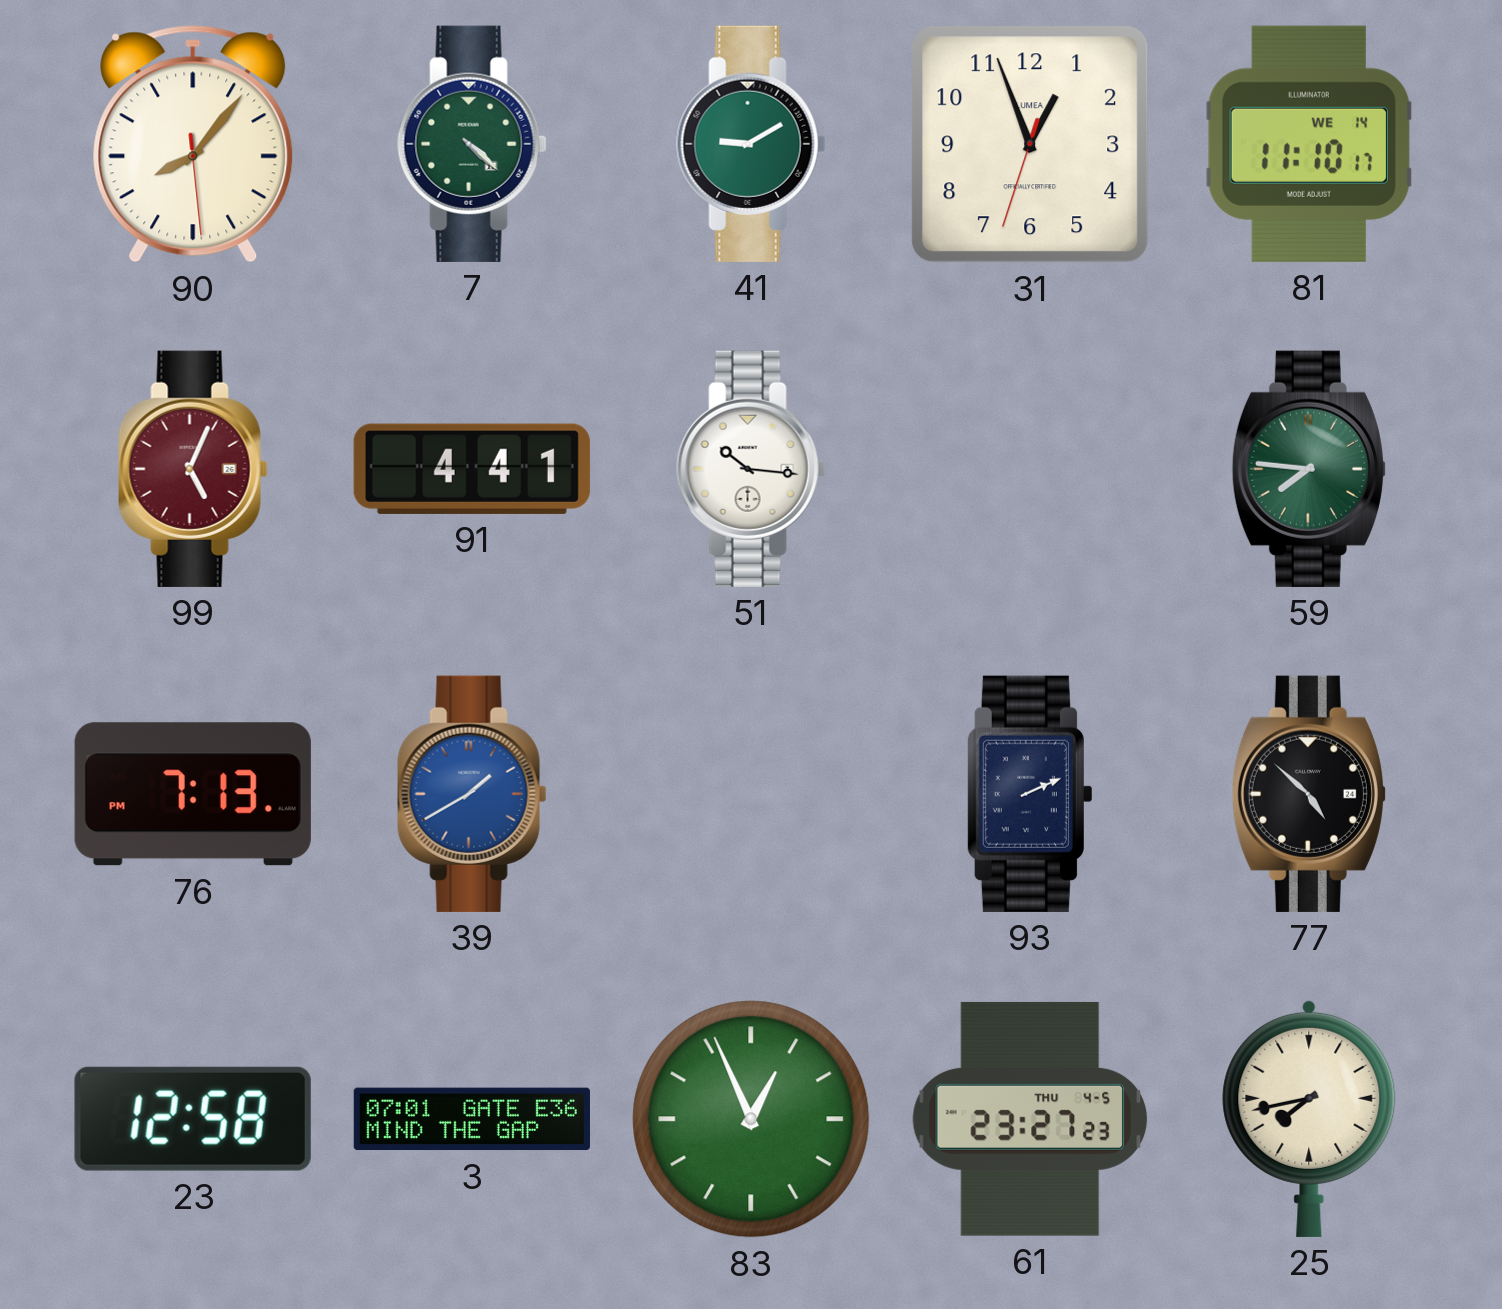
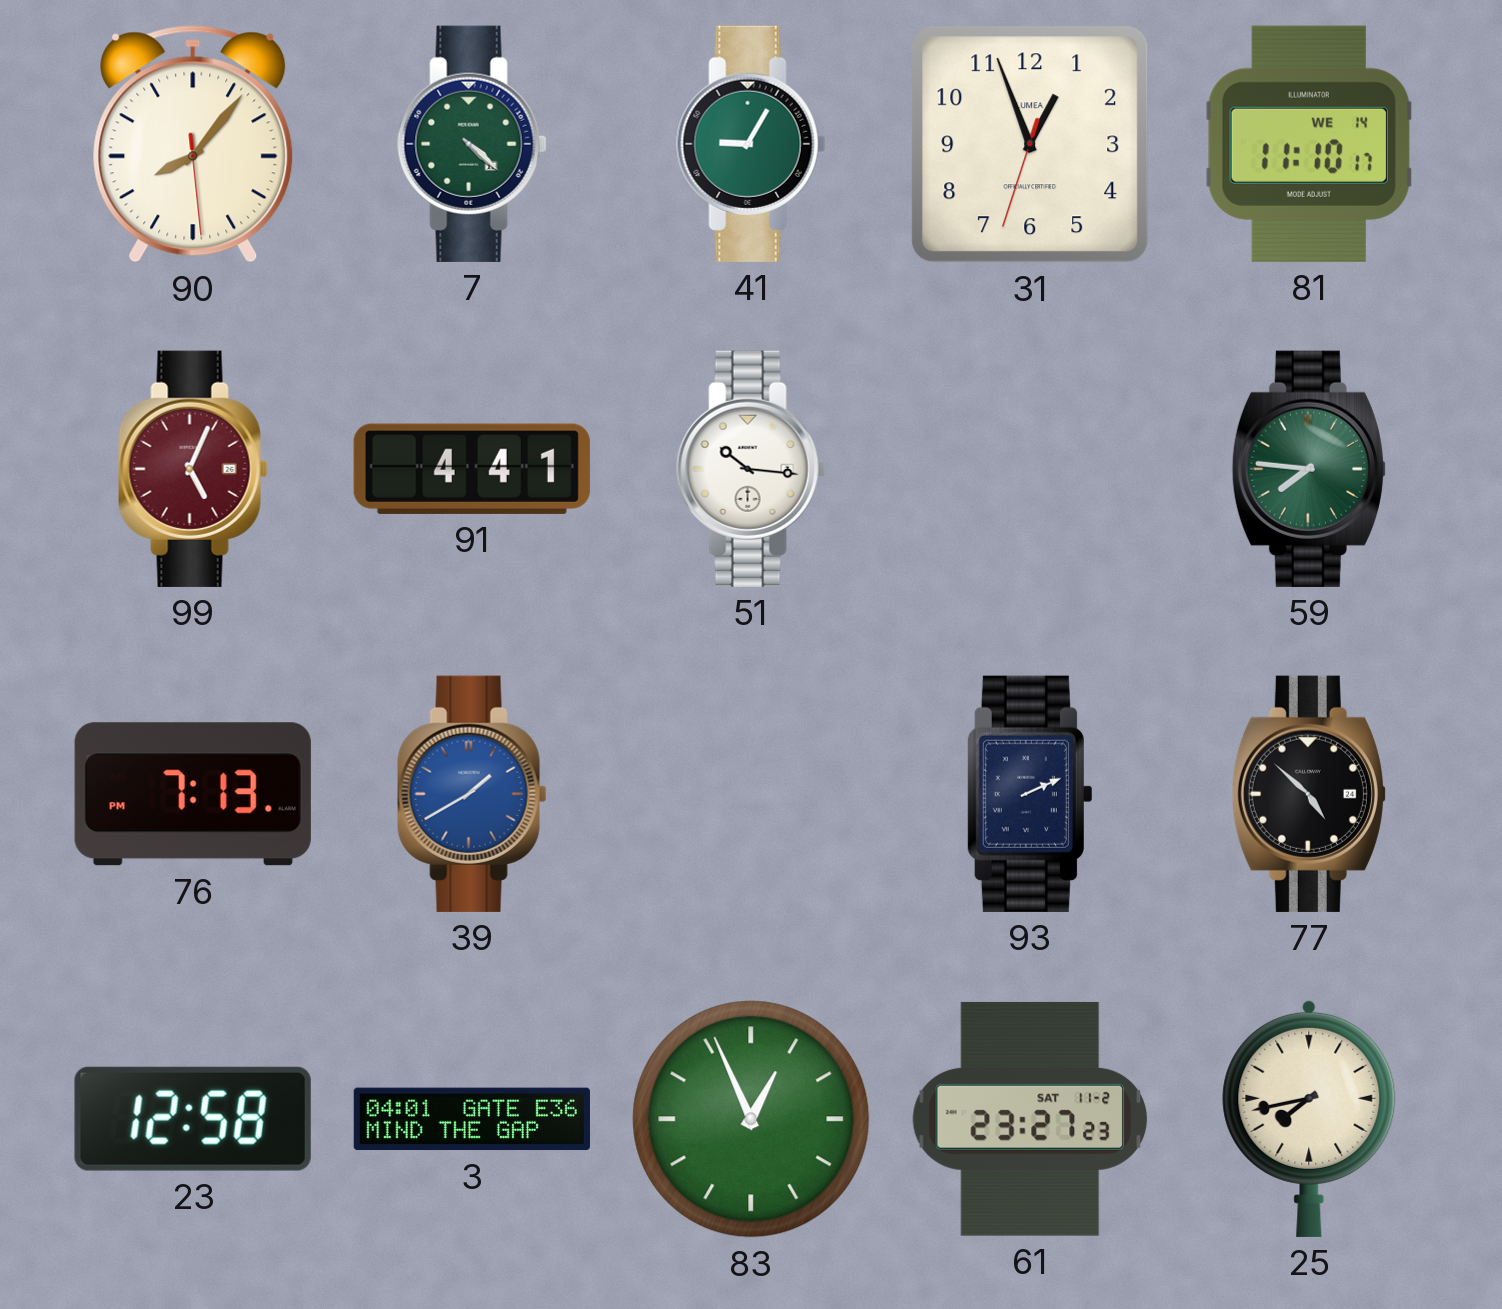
41: 9:10 -> 9:05 (751, 144)
3: 07:01 -> 04:01 (472, 1119)
61 date: THU 4-5 -> SAT 11-2 (1030, 1119)
